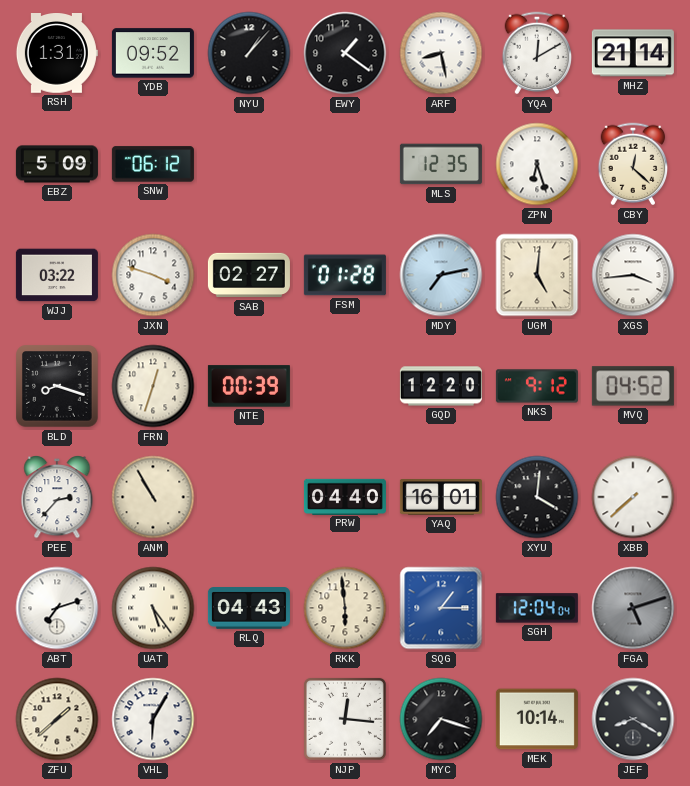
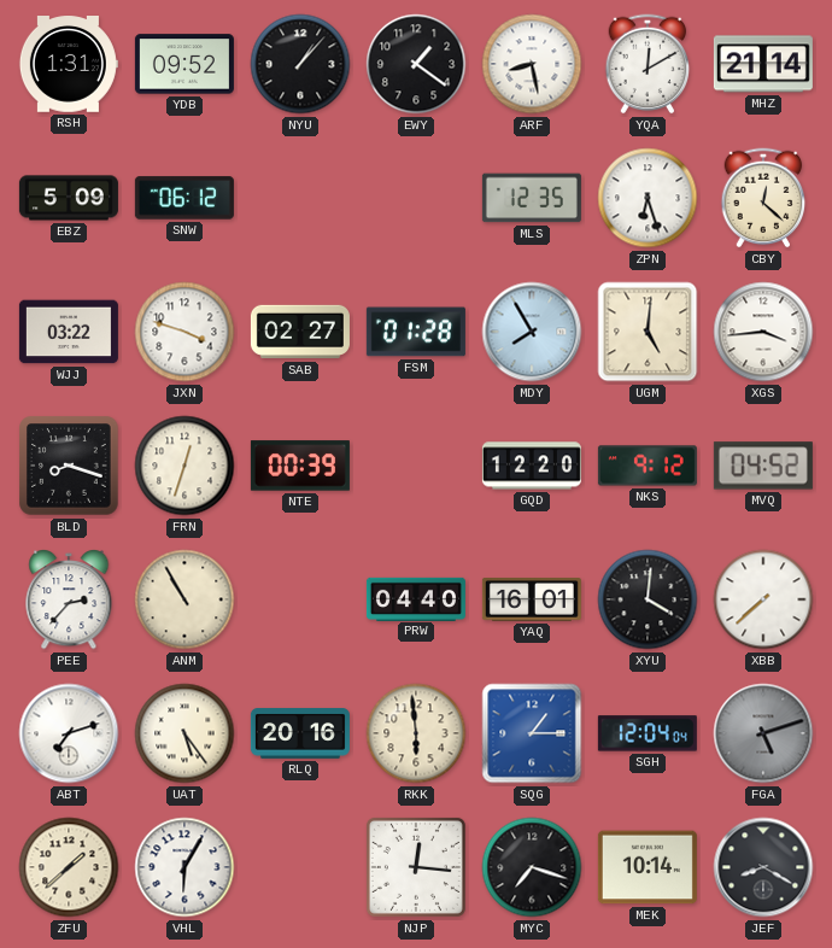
MDY: 7:13 -> 7:55 (532, 332)
RLQ: 04:43 -> 20:16 (300, 733)
